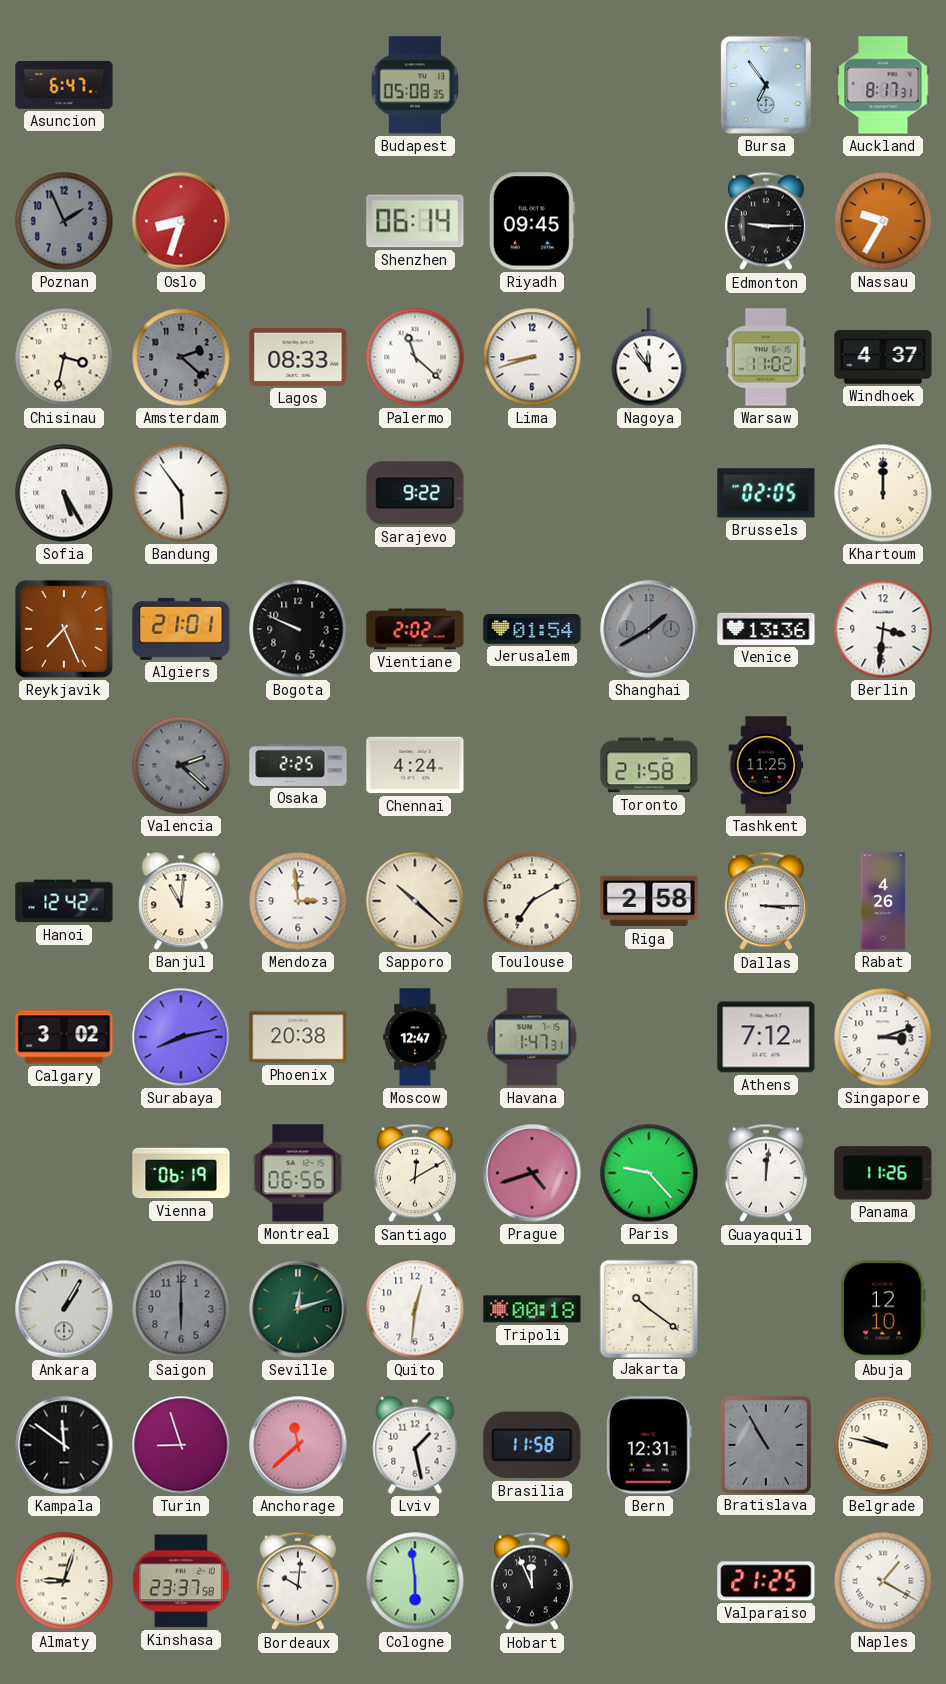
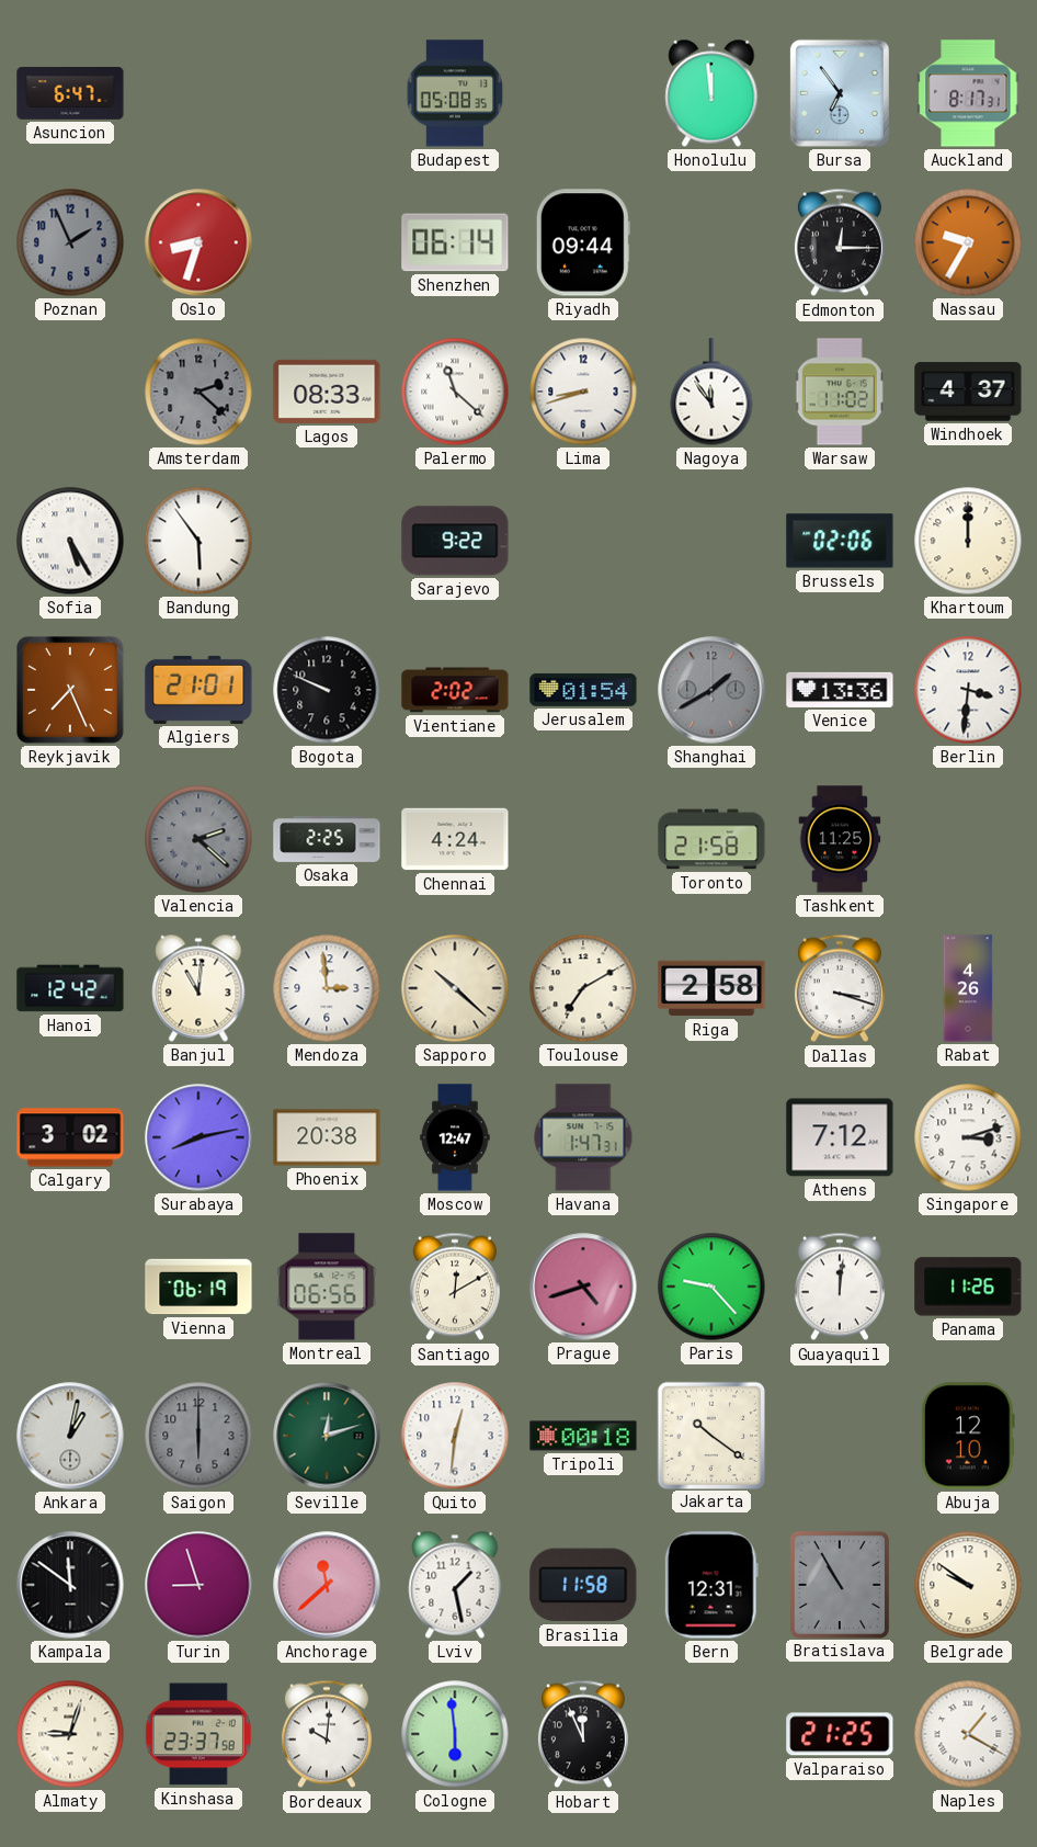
Honolulu: none -> 11:59 (711, 93)
Riyadh: 09:45 -> 09:44 (583, 242)
Edmonton: 9:15 -> 12:15 (840, 242)
Chisinau: 3:32 -> none (64, 357)
Brussels: 02:05 -> 02:06 (840, 541)
Dallas: 3:15 -> 3:18 (840, 988)
Ankara: 1:05 -> 1:02 (70, 1436)
Belgrade: 9:47 -> 9:51 (968, 1585)
